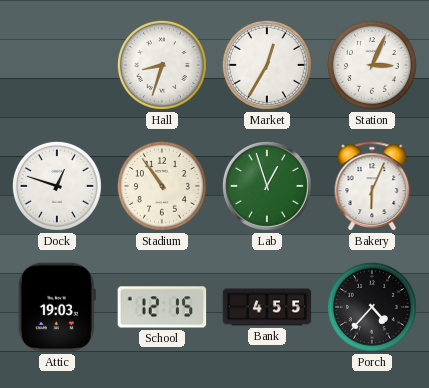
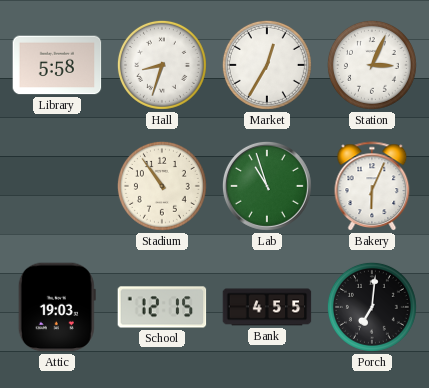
Library: none -> 5:58 (57, 65)
Dock: 12:48 -> none (57, 186)
Lab: 12:57 -> 10:57 (267, 186)
Porch: 4:37 -> 7:01 (372, 307)
